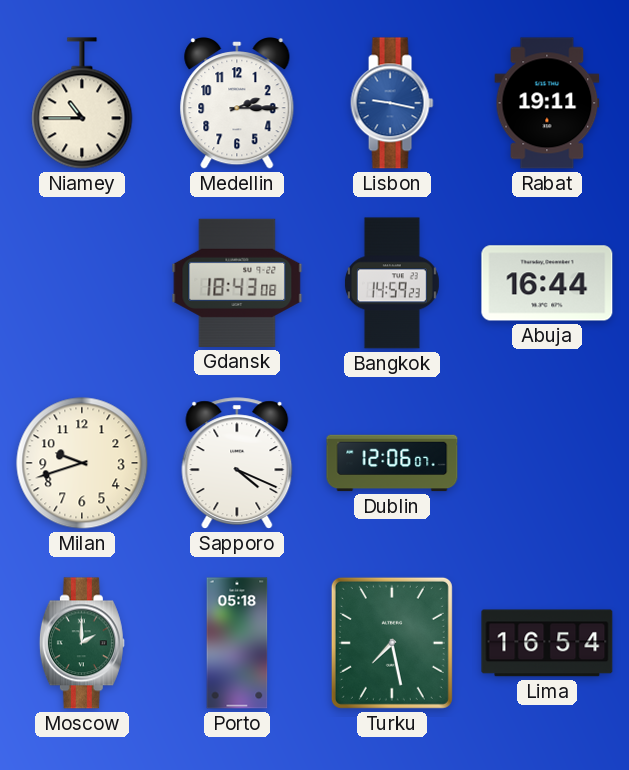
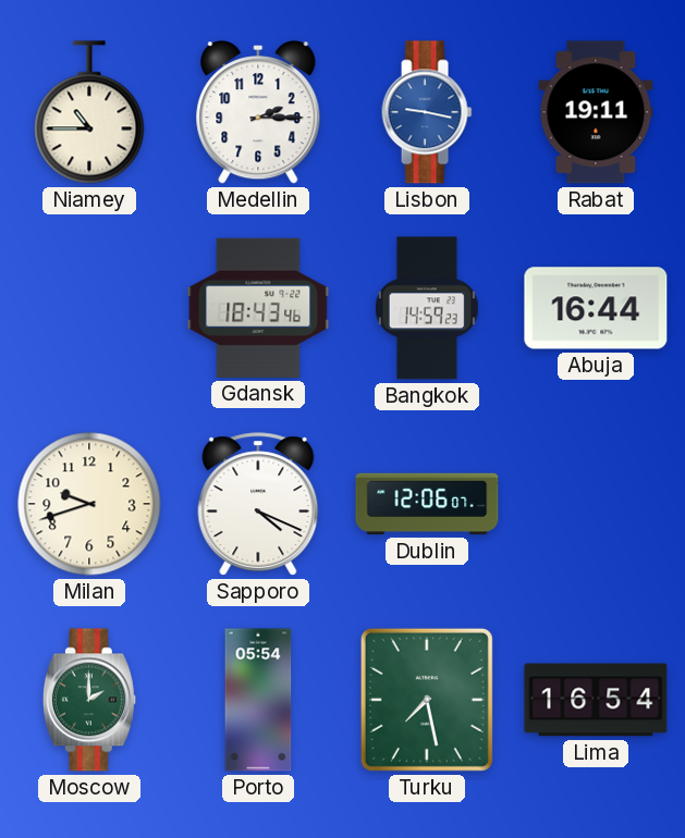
Gdansk: 18:43:08 -> 18:43:46 (258, 308)
Porto: 05:18 -> 05:54 (258, 700)
